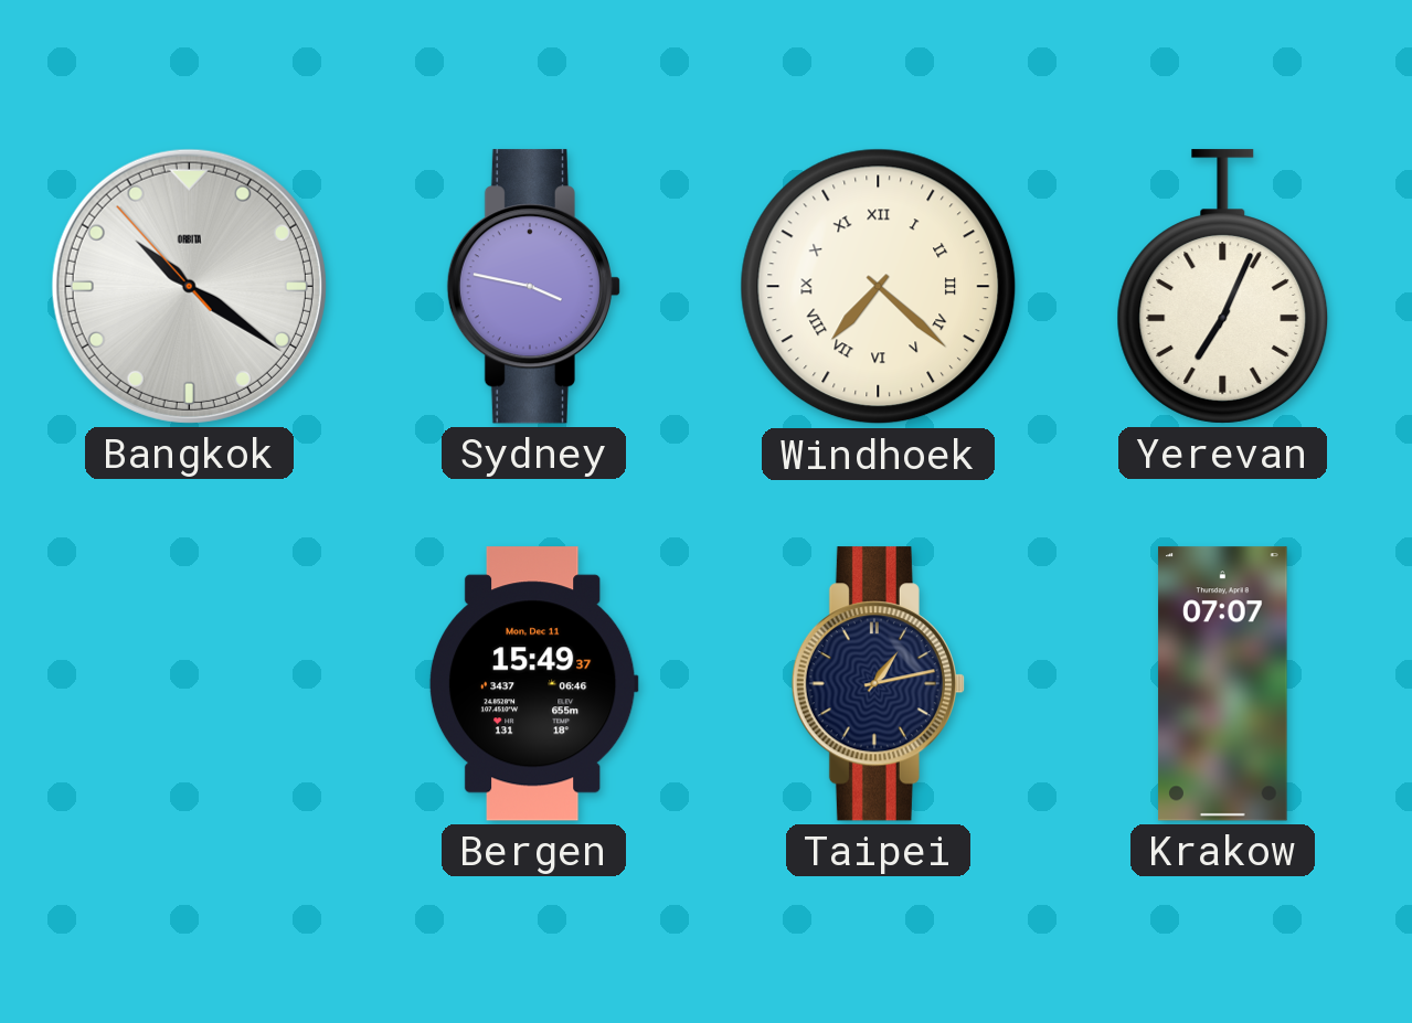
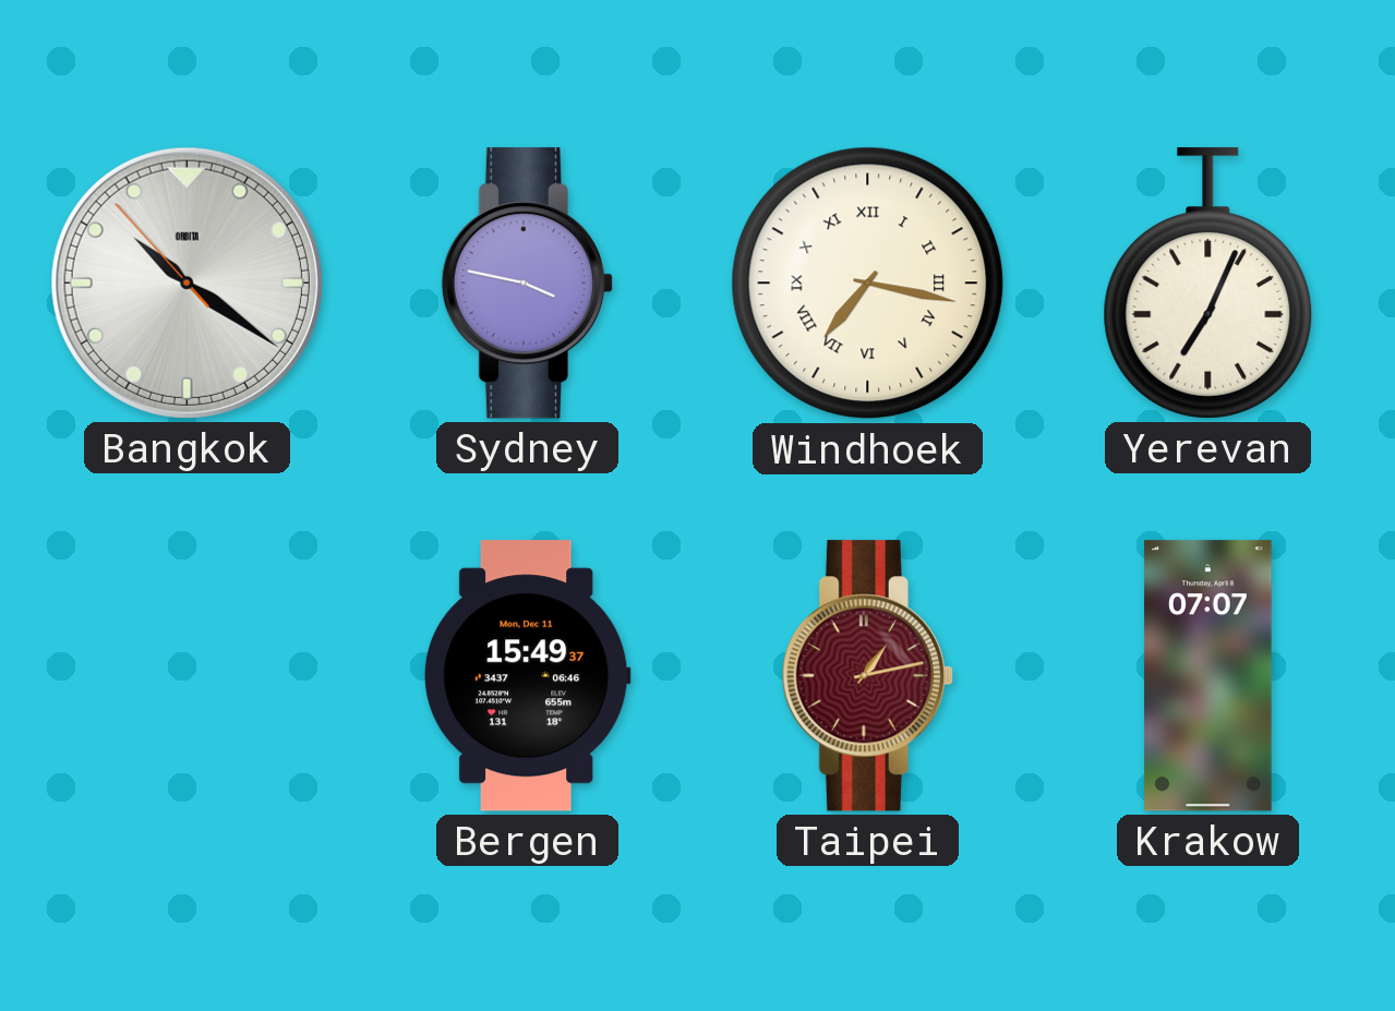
Windhoek: 7:22 -> 7:17 (868, 284)
Taipei dial: navy -> burgundy (867, 676)
